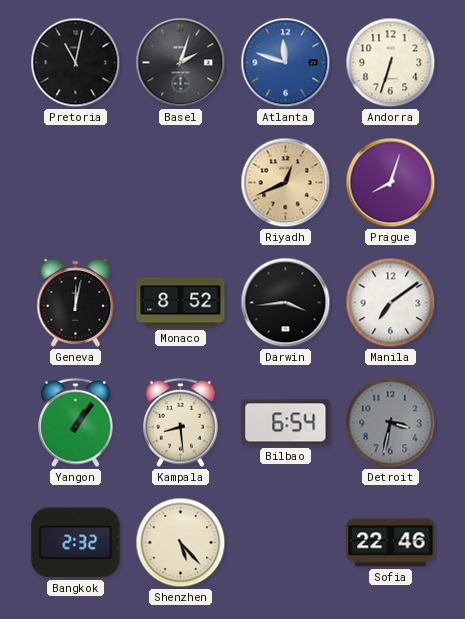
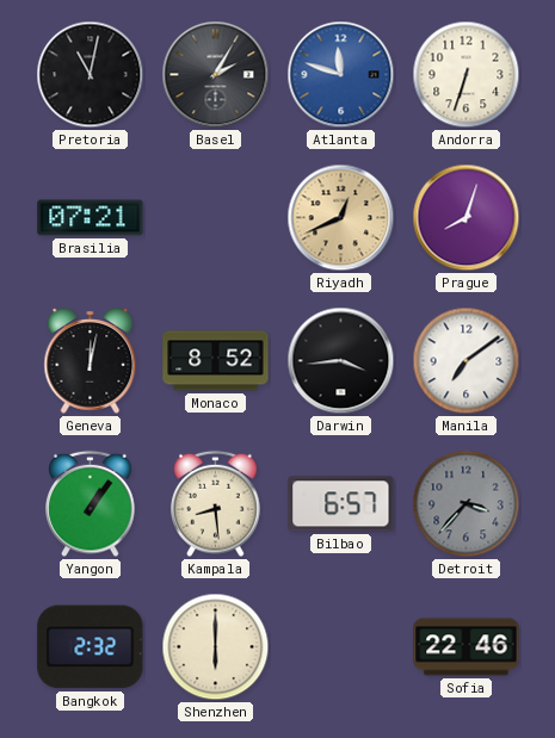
Basel: 2:03 -> 2:05 (216, 75)
Brasilia: none -> 07:21 (91, 218)
Bilbao: 6:54 -> 6:57 (341, 504)
Detroit: 3:32 -> 3:37 (467, 504)
Shenzhen: 5:23 -> 6:00 (216, 647)
